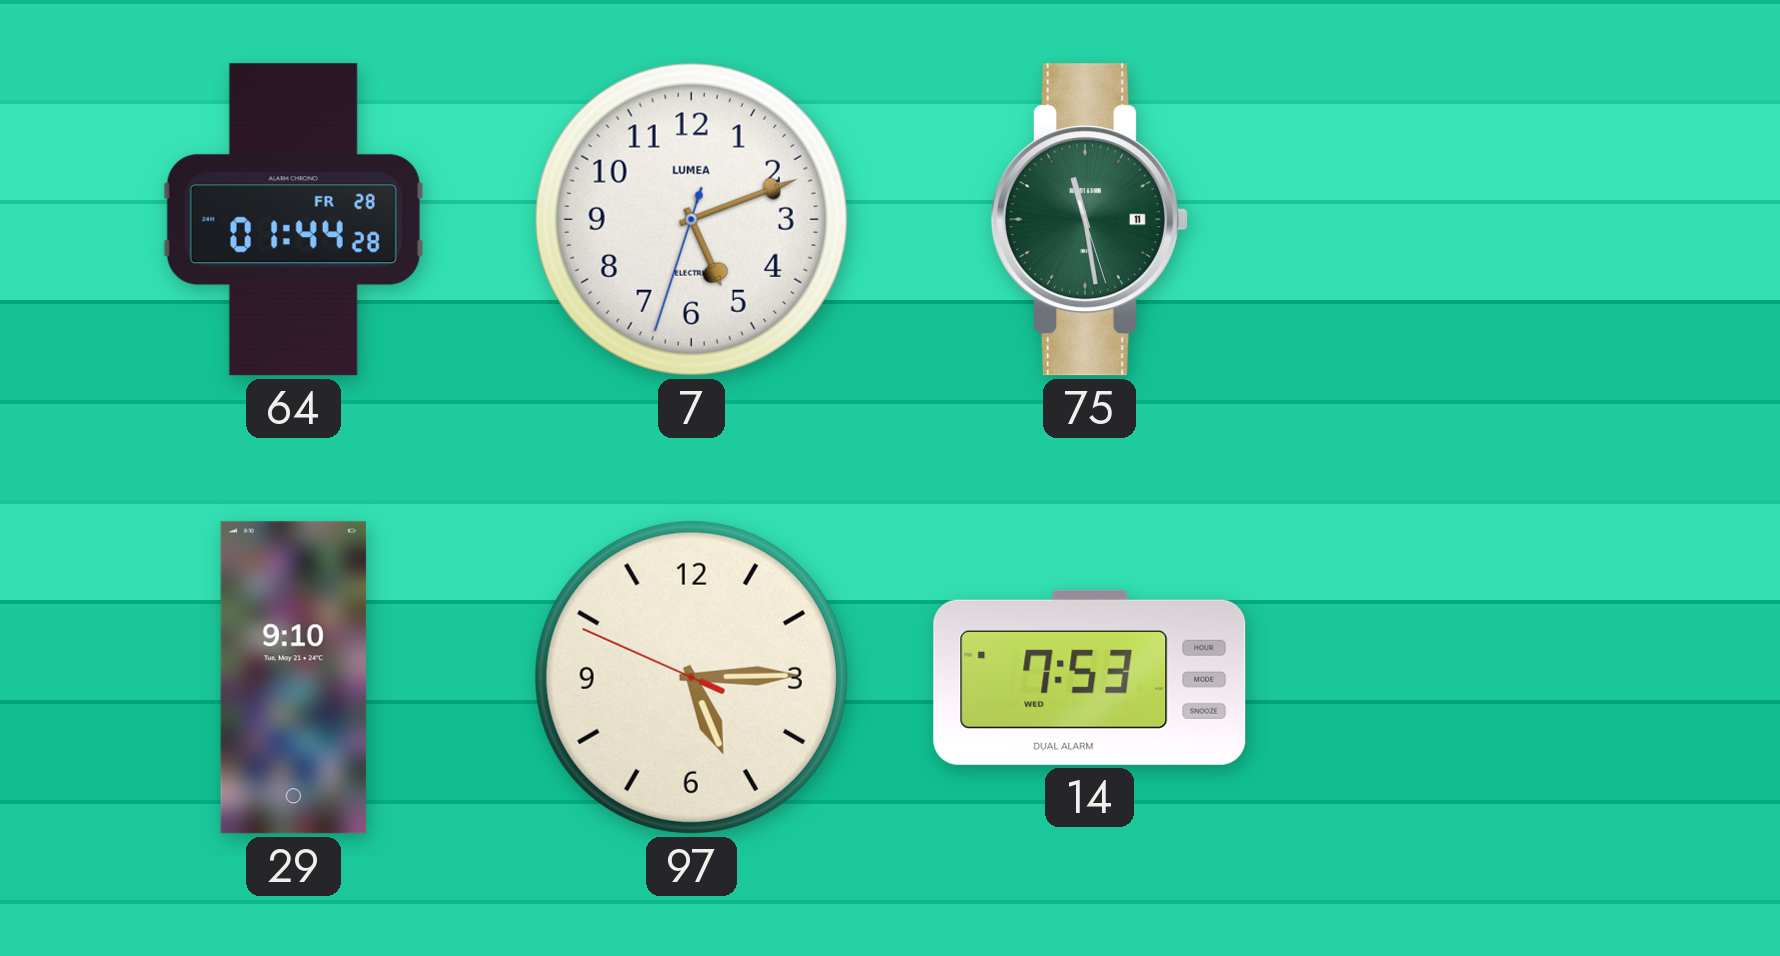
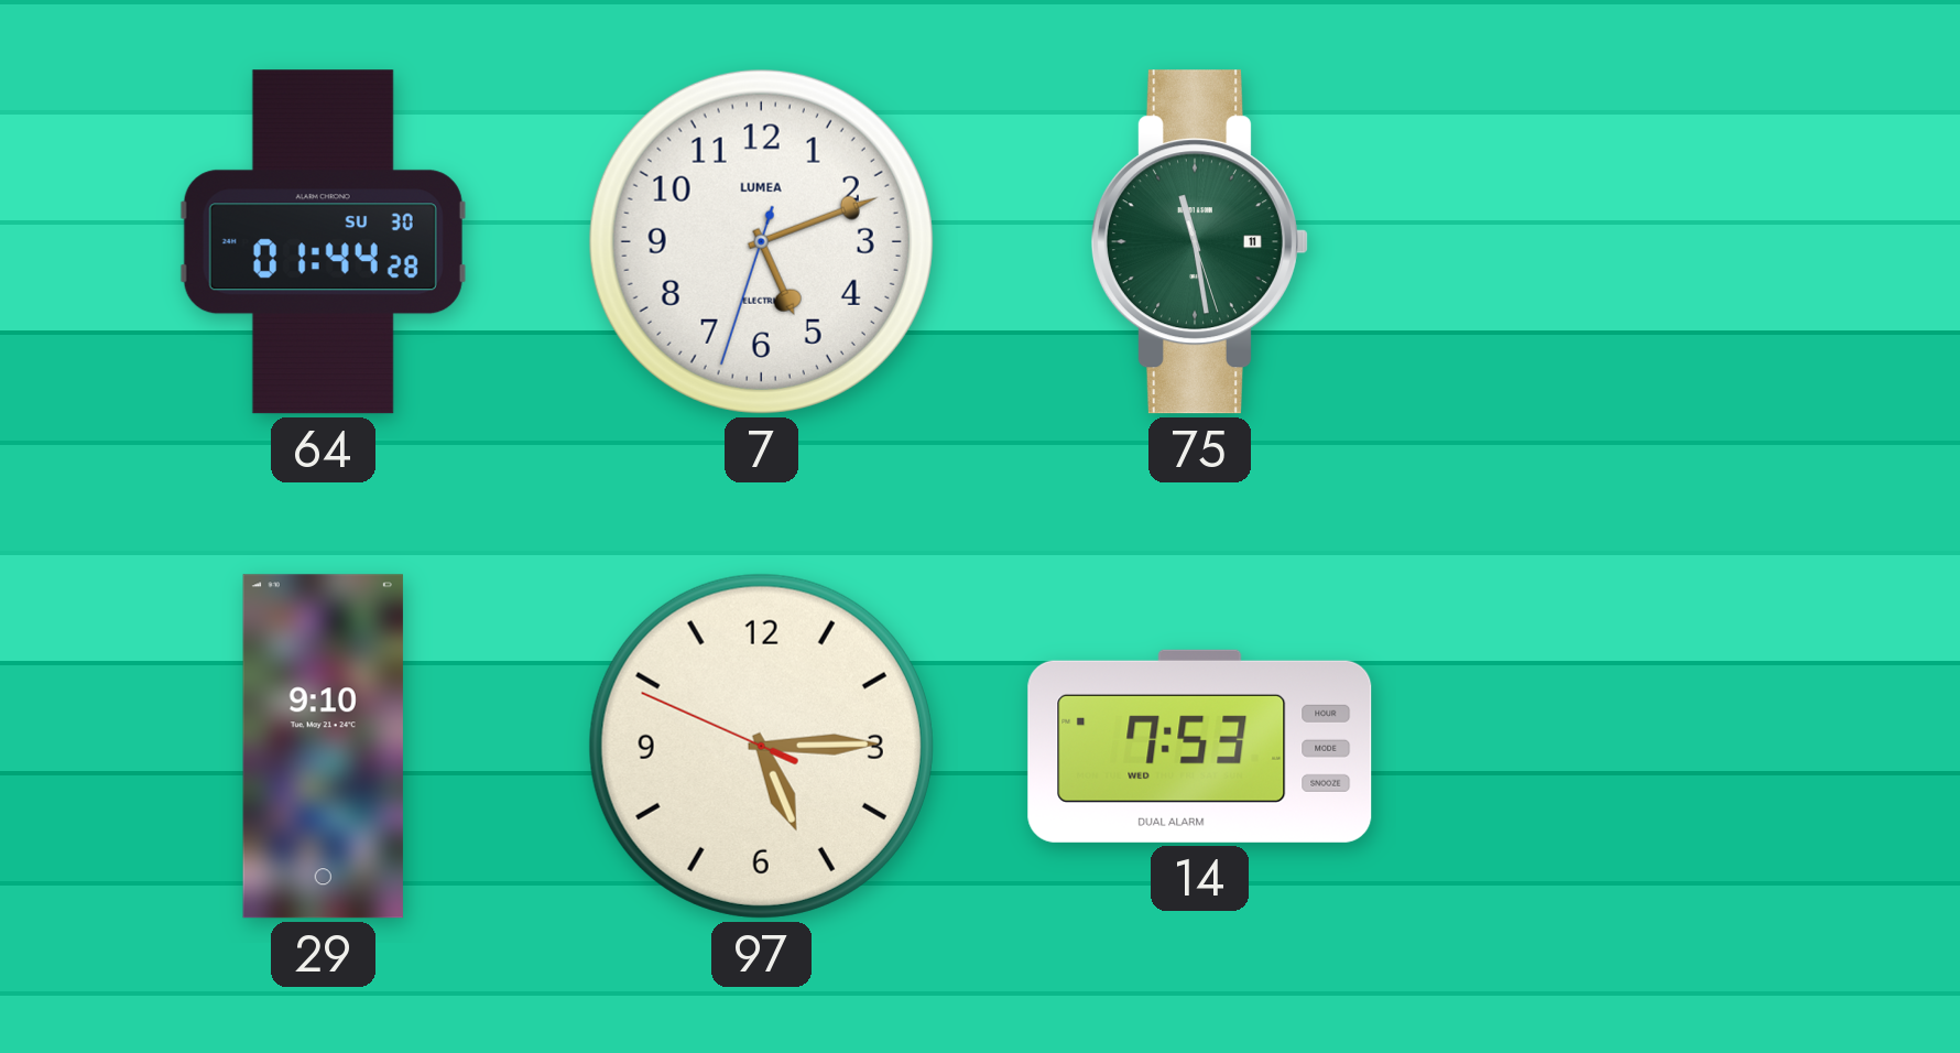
64 date: FR 28 -> SU 30 (323, 242)
